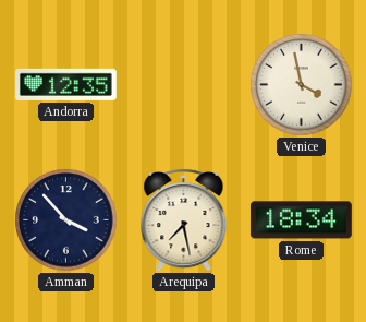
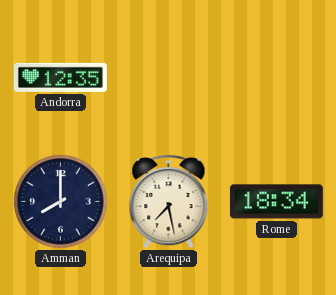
Venice: 3:58 -> none (302, 85)
Amman: 3:53 -> 8:00 (61, 202)
